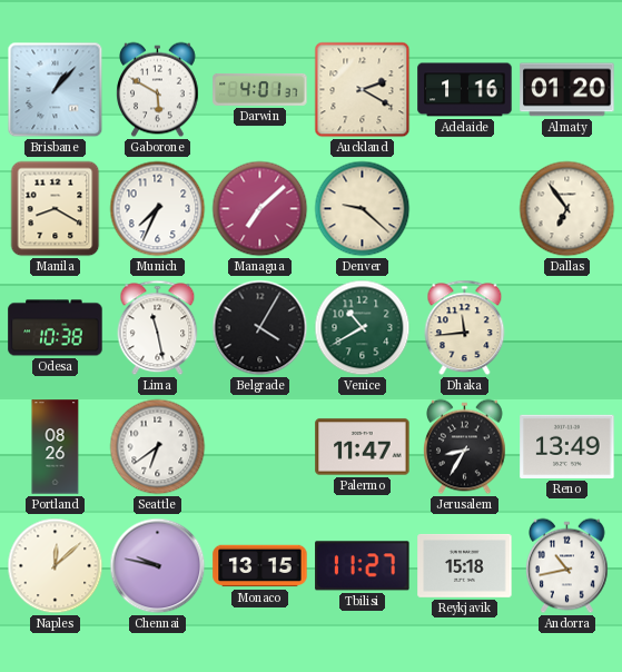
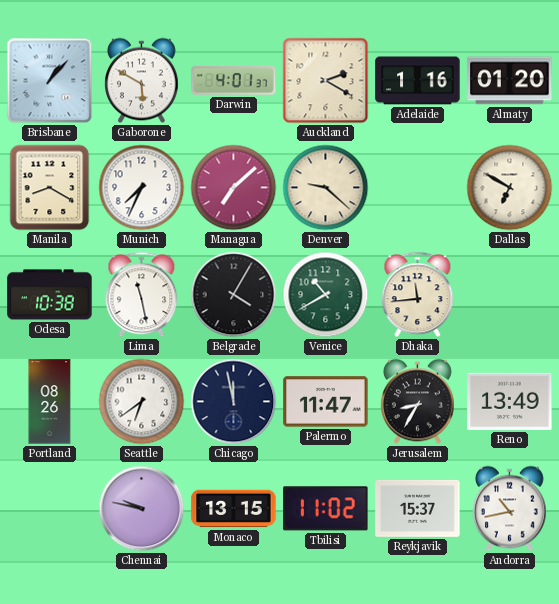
Dallas: 6:54 -> 6:50 (510, 188)
Chicago: none -> 11:58 (234, 402)
Naples: 12:08 -> none (56, 566)
Tbilisi: 11:27 -> 11:02 (326, 509)
Reykjavik: 15:18 -> 15:37 (418, 508)
